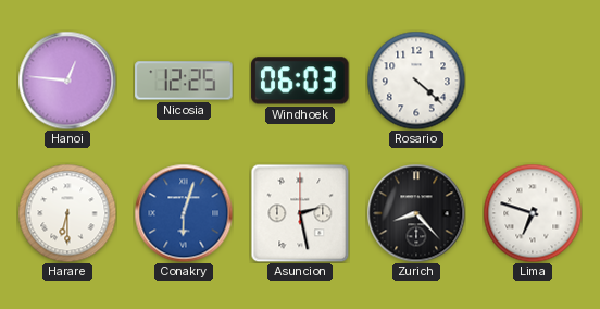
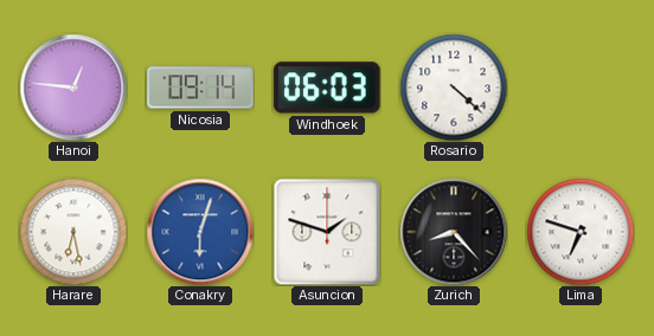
Nicosia: 12:25 -> 09:14 (200, 88)
Harare: 6:30 -> 6:28 (73, 232)
Asuncion: 2:28 -> 1:48 (327, 232)
